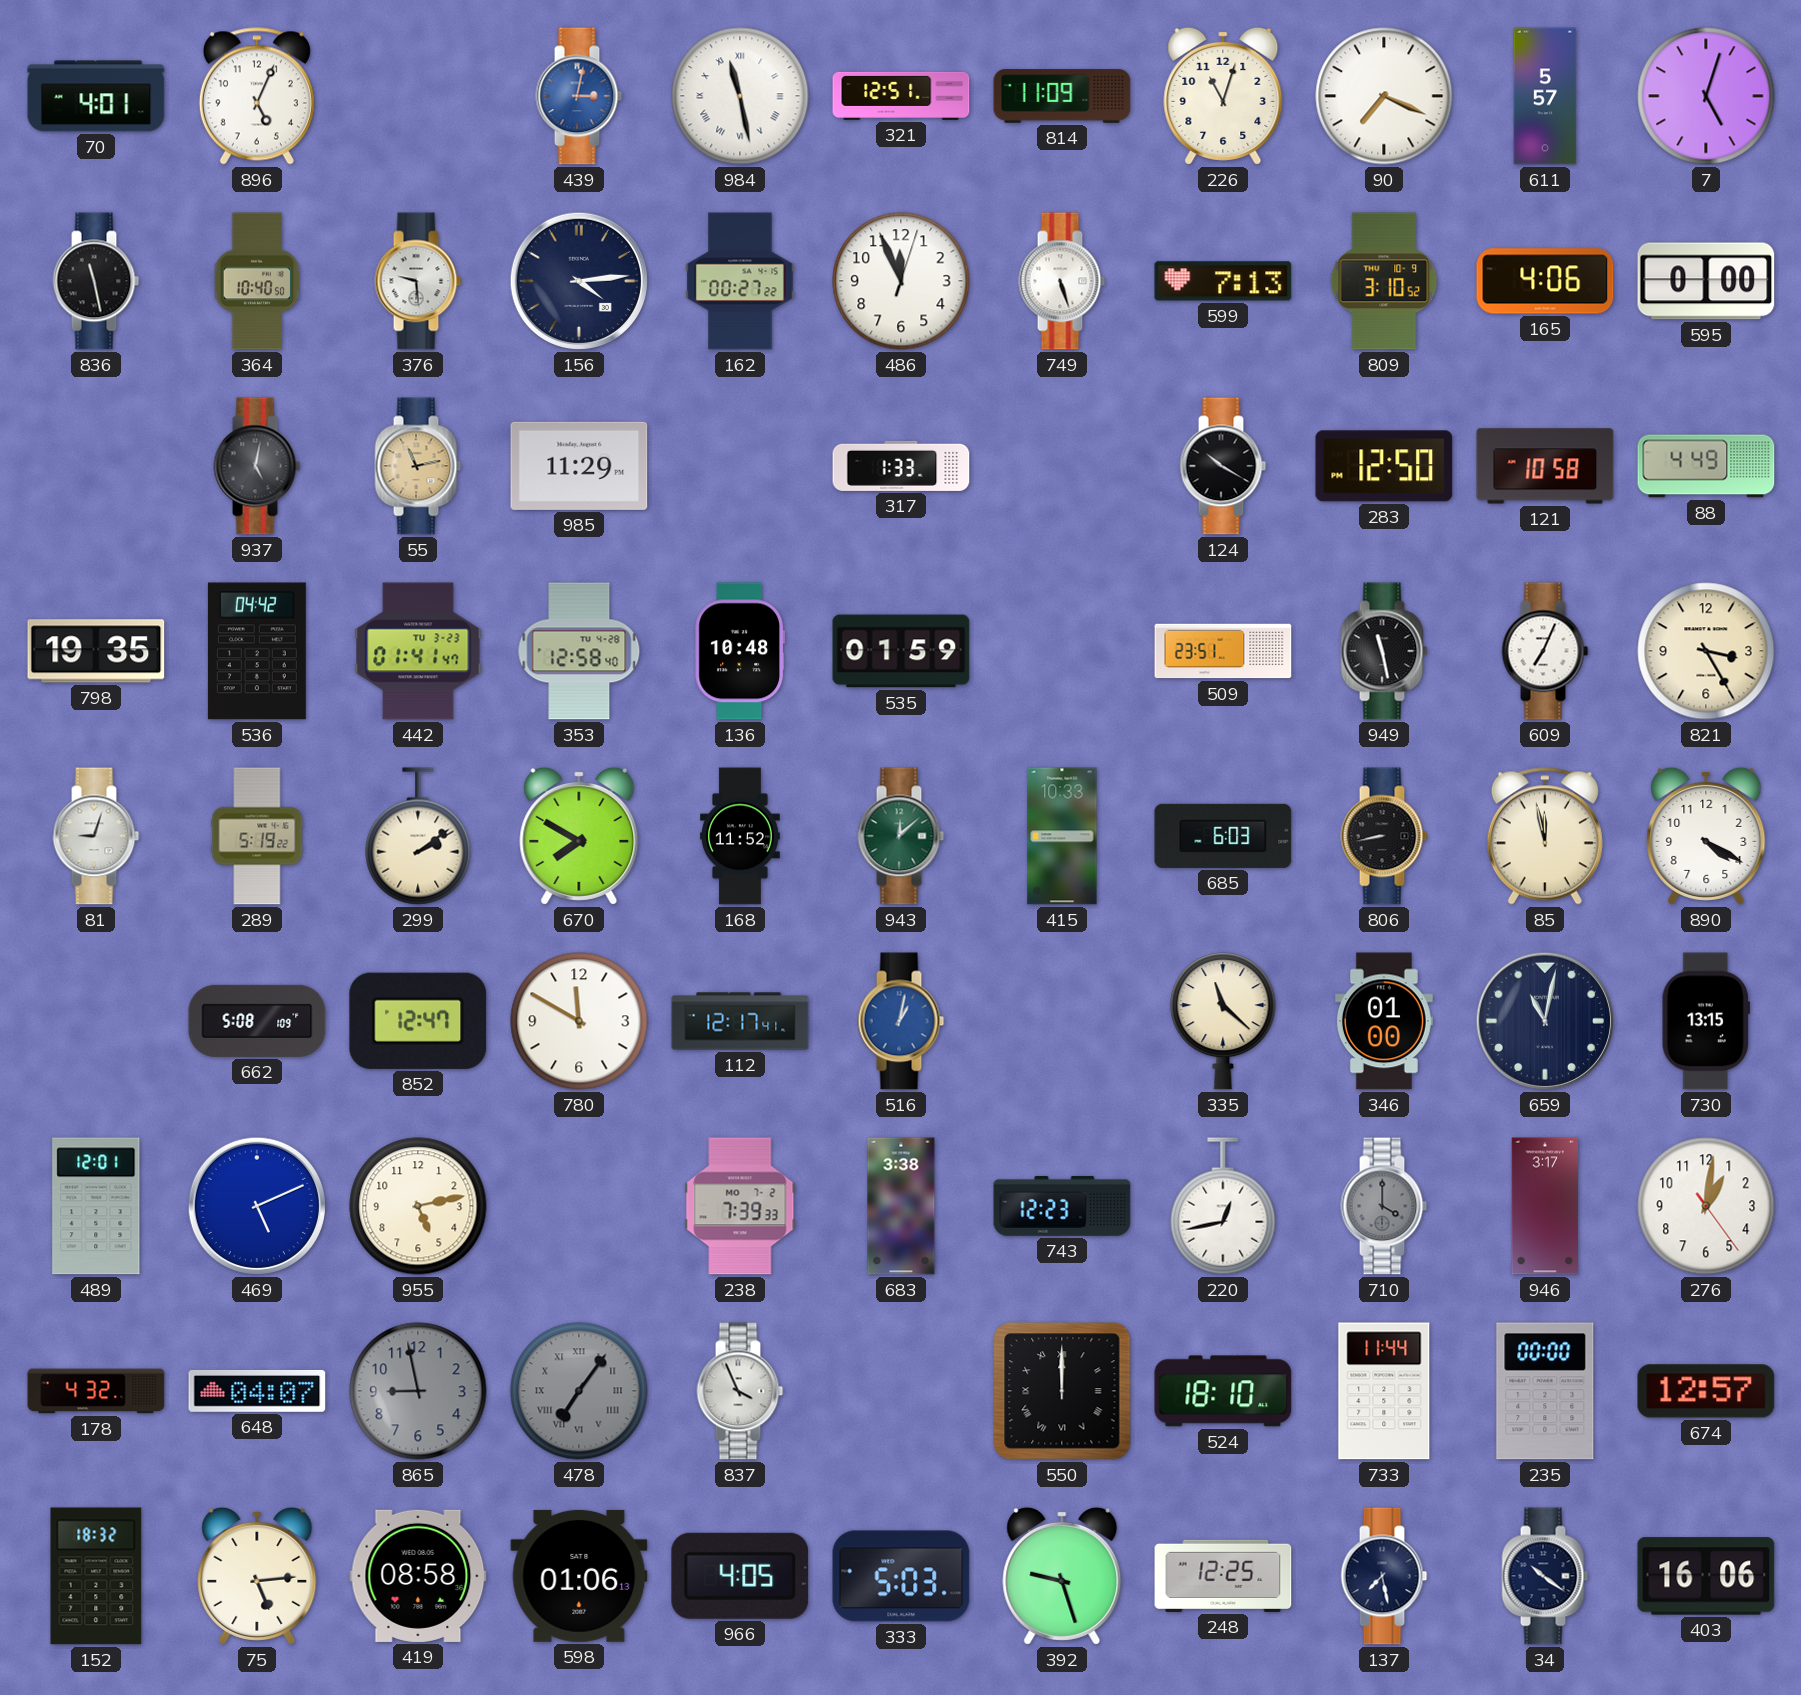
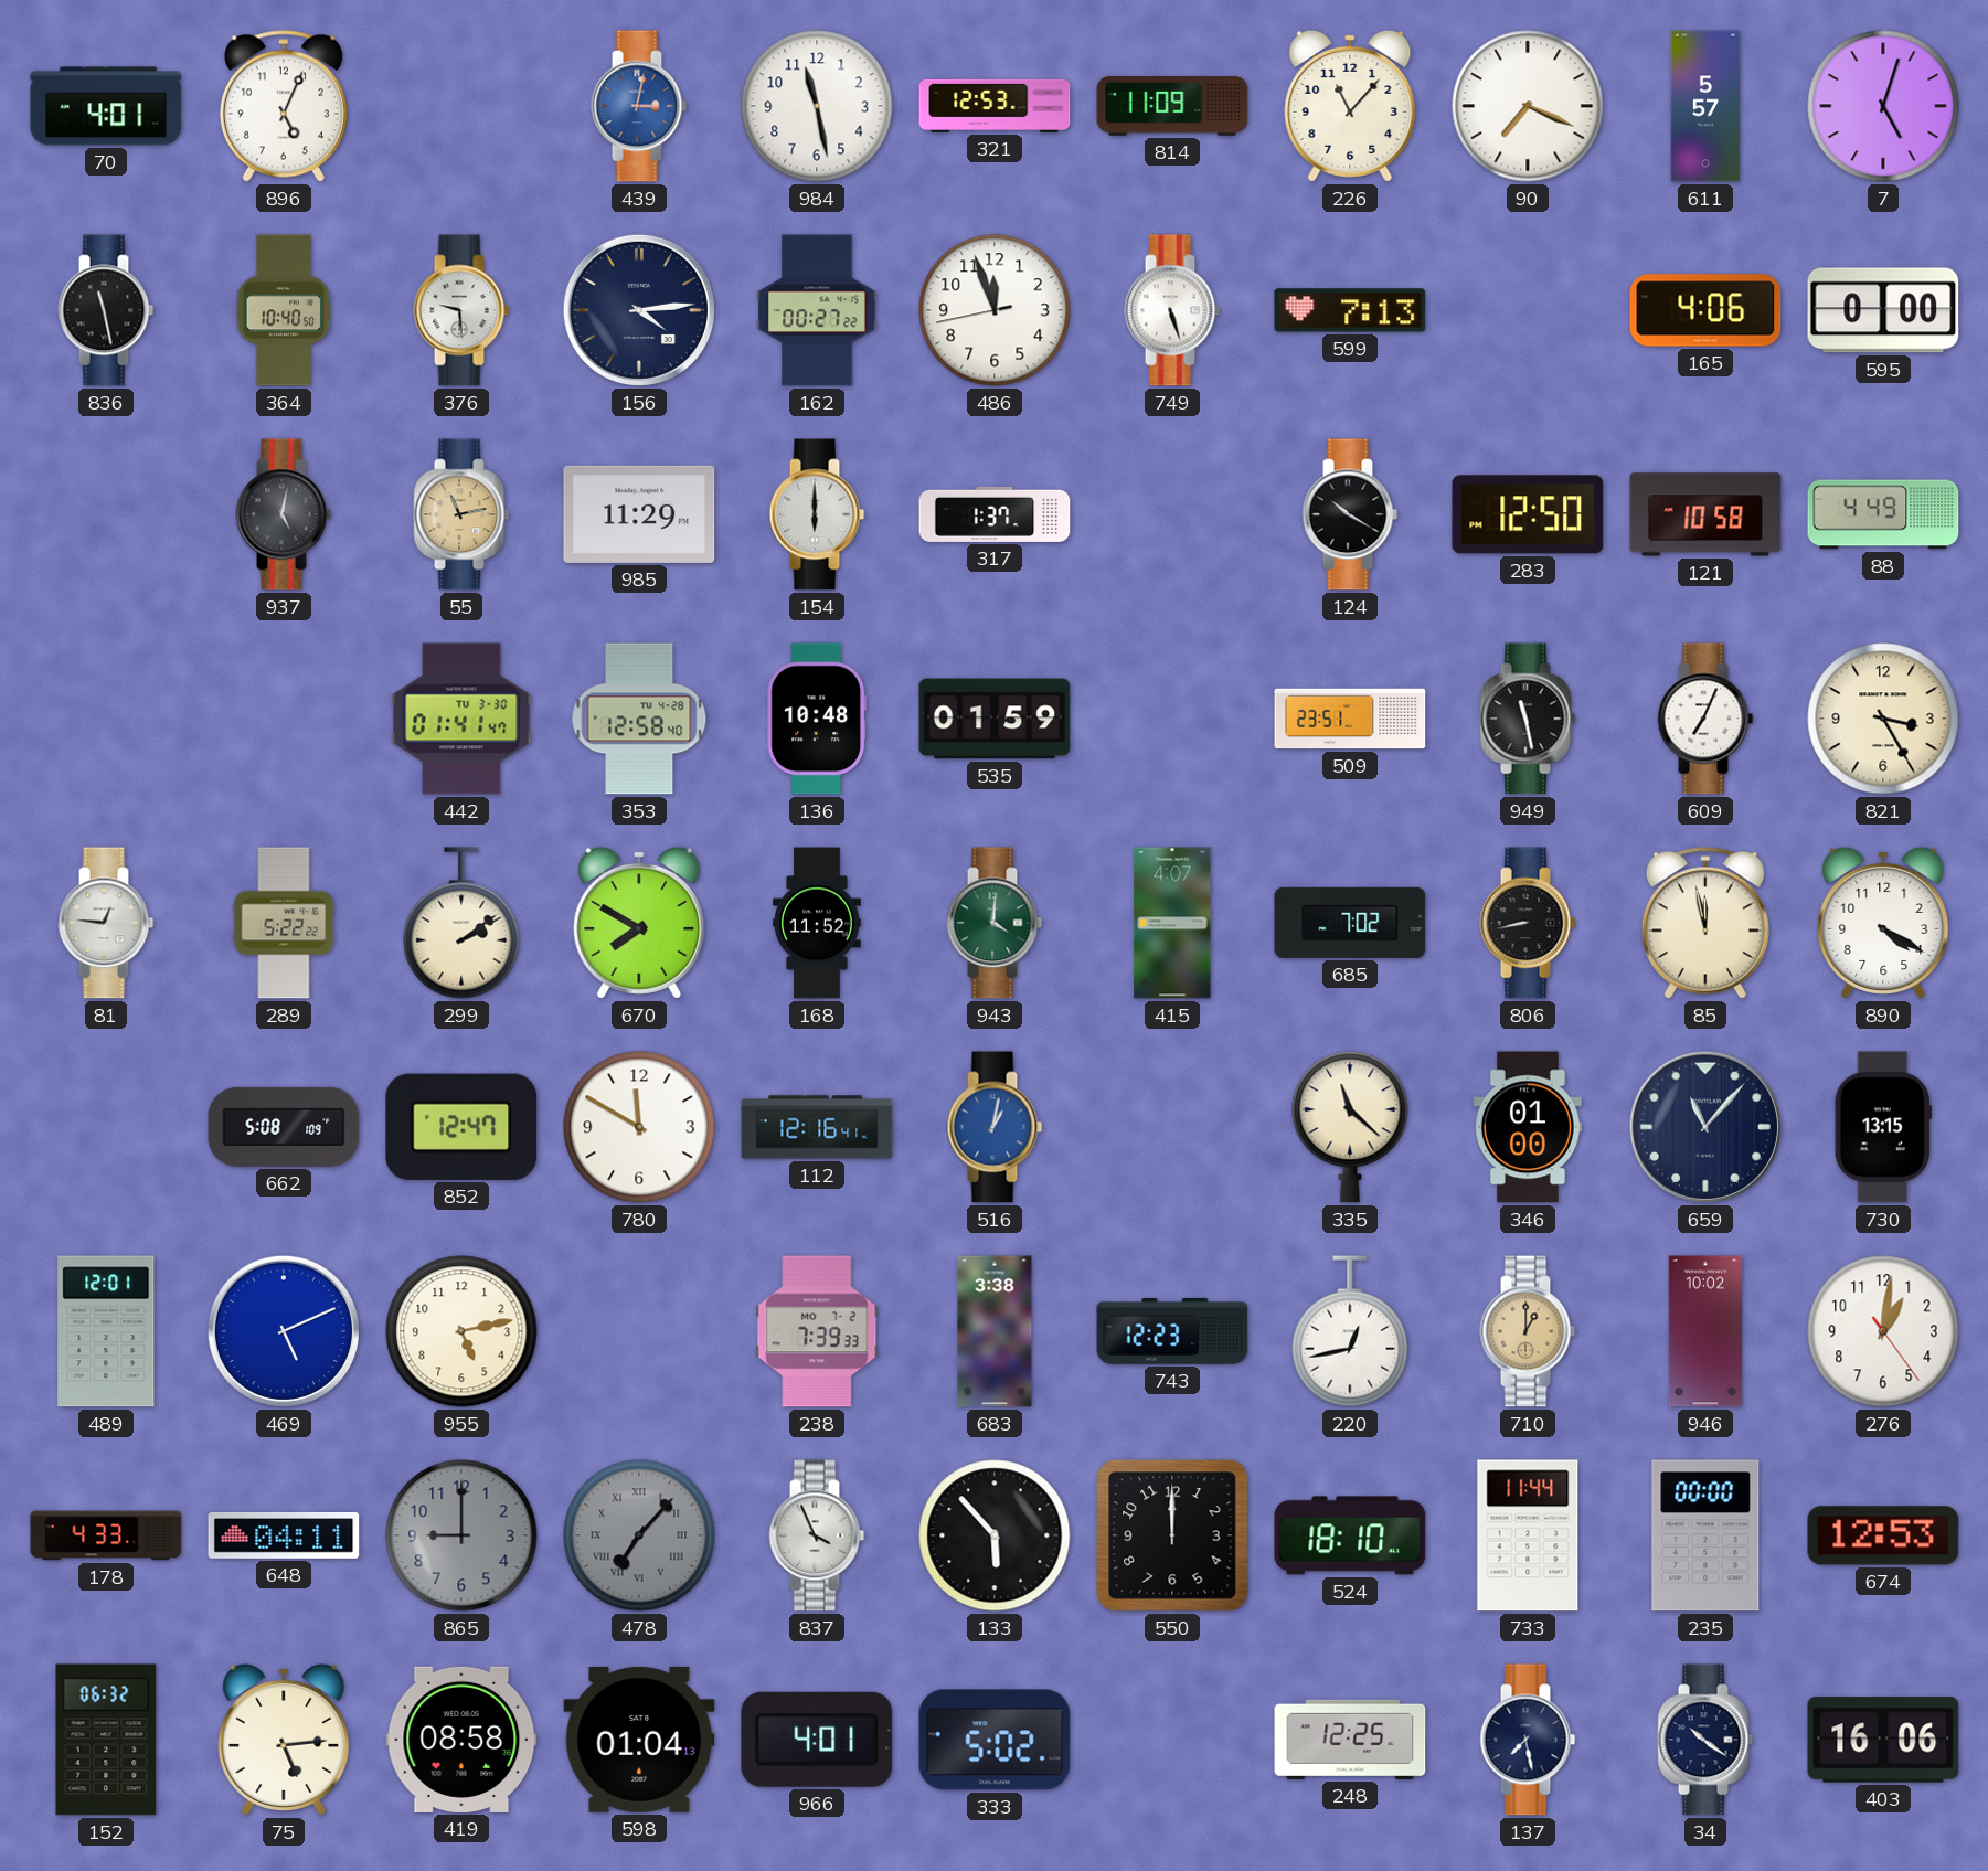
984 numerals: Roman -> Arabic (817, 106)
321: 12:51 -> 12:53 (995, 106)
226: 11:03 -> 11:07 (1350, 106)
486: 11:56:03 -> 11:56:43 (995, 310)
809: 3:10 -> none (1384, 281)
154: none -> 6:00 (817, 514)
317: 1:33 -> 1:37 (995, 514)
798: 19:35 -> none (96, 651)
536: 04:42 -> none (257, 651)
442 date: TU 3-23 -> TU 3-30 (461, 719)
81: 9:03 -> 12:46 (106, 923)
289: 5:19 -> 5:22 (284, 923)
943: 12:08 -> 4:01 (995, 923)
415: 10:33 -> 4:07 (1172, 923)
685: 6:03 -> 7:02 (1350, 923)
112: 12:17 -> 12:16 (817, 1127)
659: 11:02 -> 11:07 (1705, 1127)
710: 4:00 -> 1:00 (1528, 1331)
710 dial: grey -> champagne (1528, 1331)
946: 3:17 -> 10:02 (1705, 1331)
178: 4:32 -> 4:33 (106, 1535)
648: 04:07 -> 04:11 (284, 1535)
865: 8:58 -> 9:00 (461, 1535)
478: 7:06 -> 7:07 (639, 1535)
133: none -> 5:53 (995, 1535)
550 numerals: Roman -> Arabic (1172, 1535)
674: 12:57 -> 12:53 (1883, 1535)
152: 18:32 -> 06:32 (106, 1740)
598: 01:06 -> 01:04 (639, 1740)
966: 4:05 -> 4:01 (817, 1740)
333: 5:03 -> 5:02 (995, 1740)
392: 9:27 -> none (1062, 1576)
